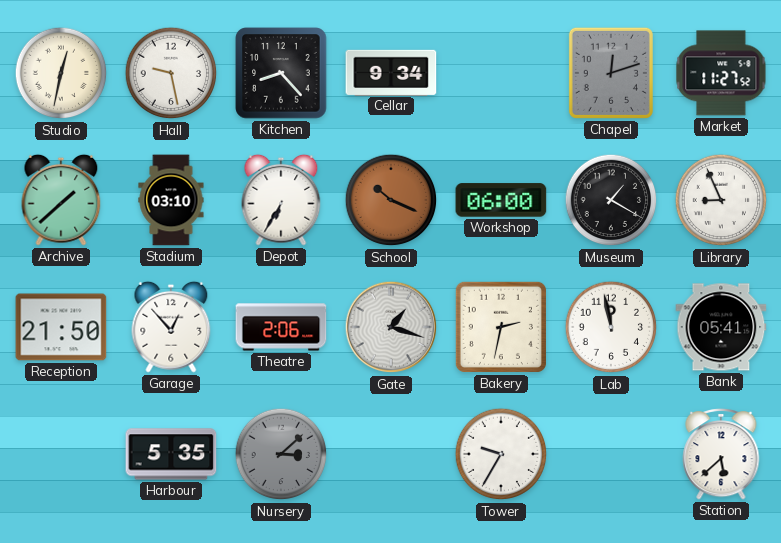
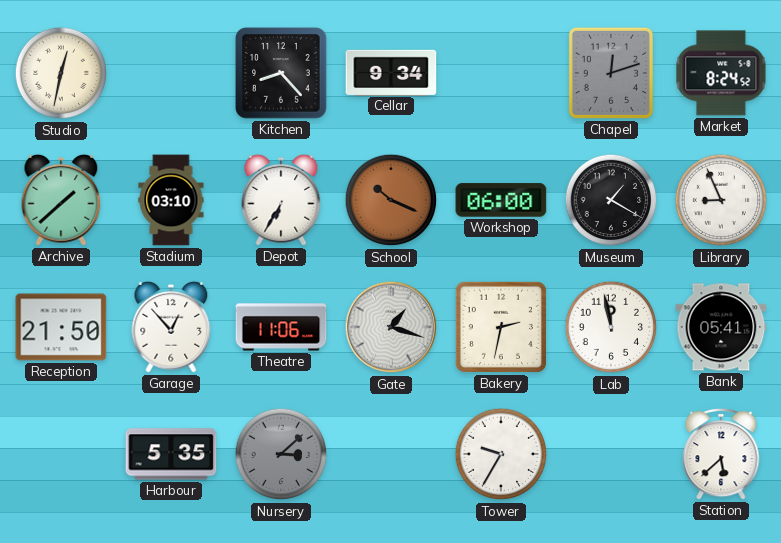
Hall: 9:28 -> none (171, 73)
Market: 11:27 -> 8:24 (721, 73)
Theatre: 2:06 -> 11:06 (281, 327)
